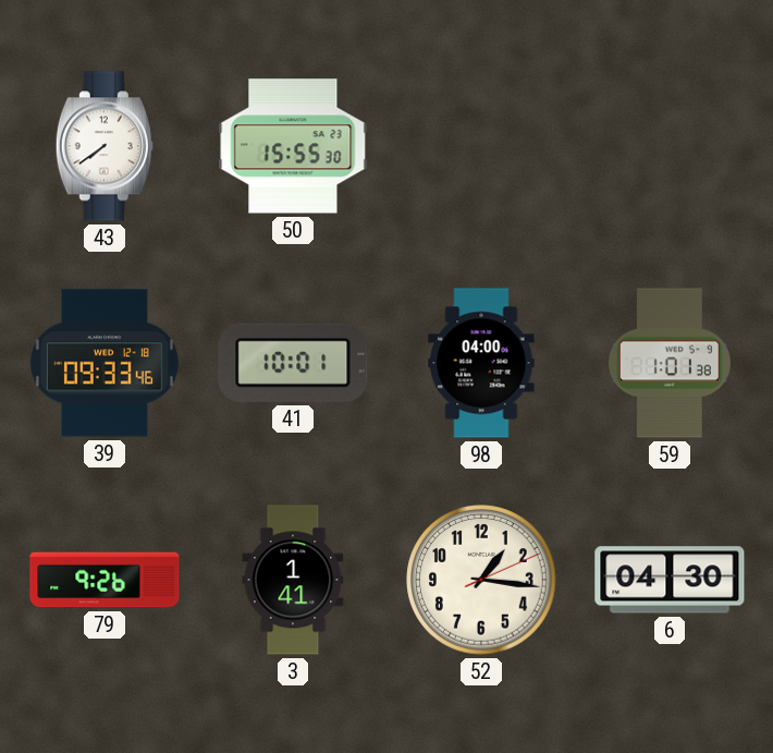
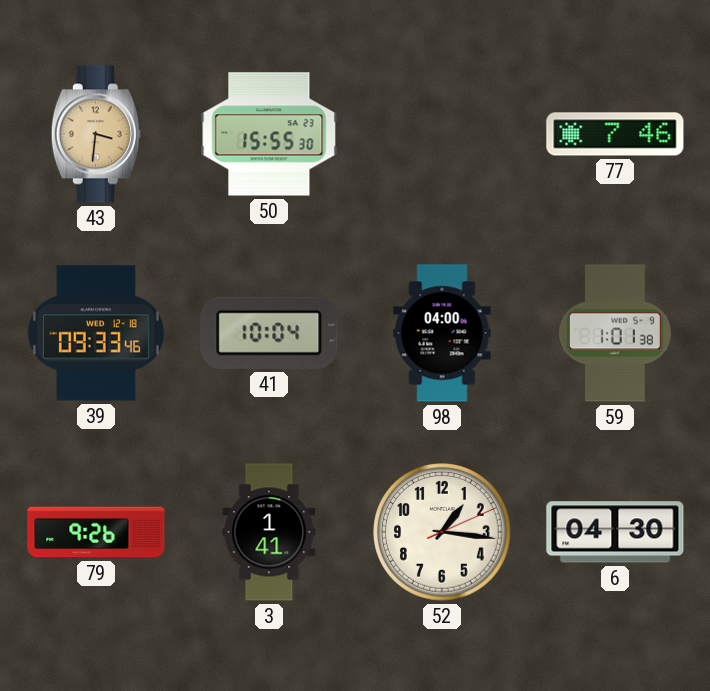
43: 7:39 -> 3:31 (96, 134)
43 dial: white -> champagne (96, 134)
77: none -> 7:46 (615, 134)
41: 10:01 -> 10:04 (269, 333)
